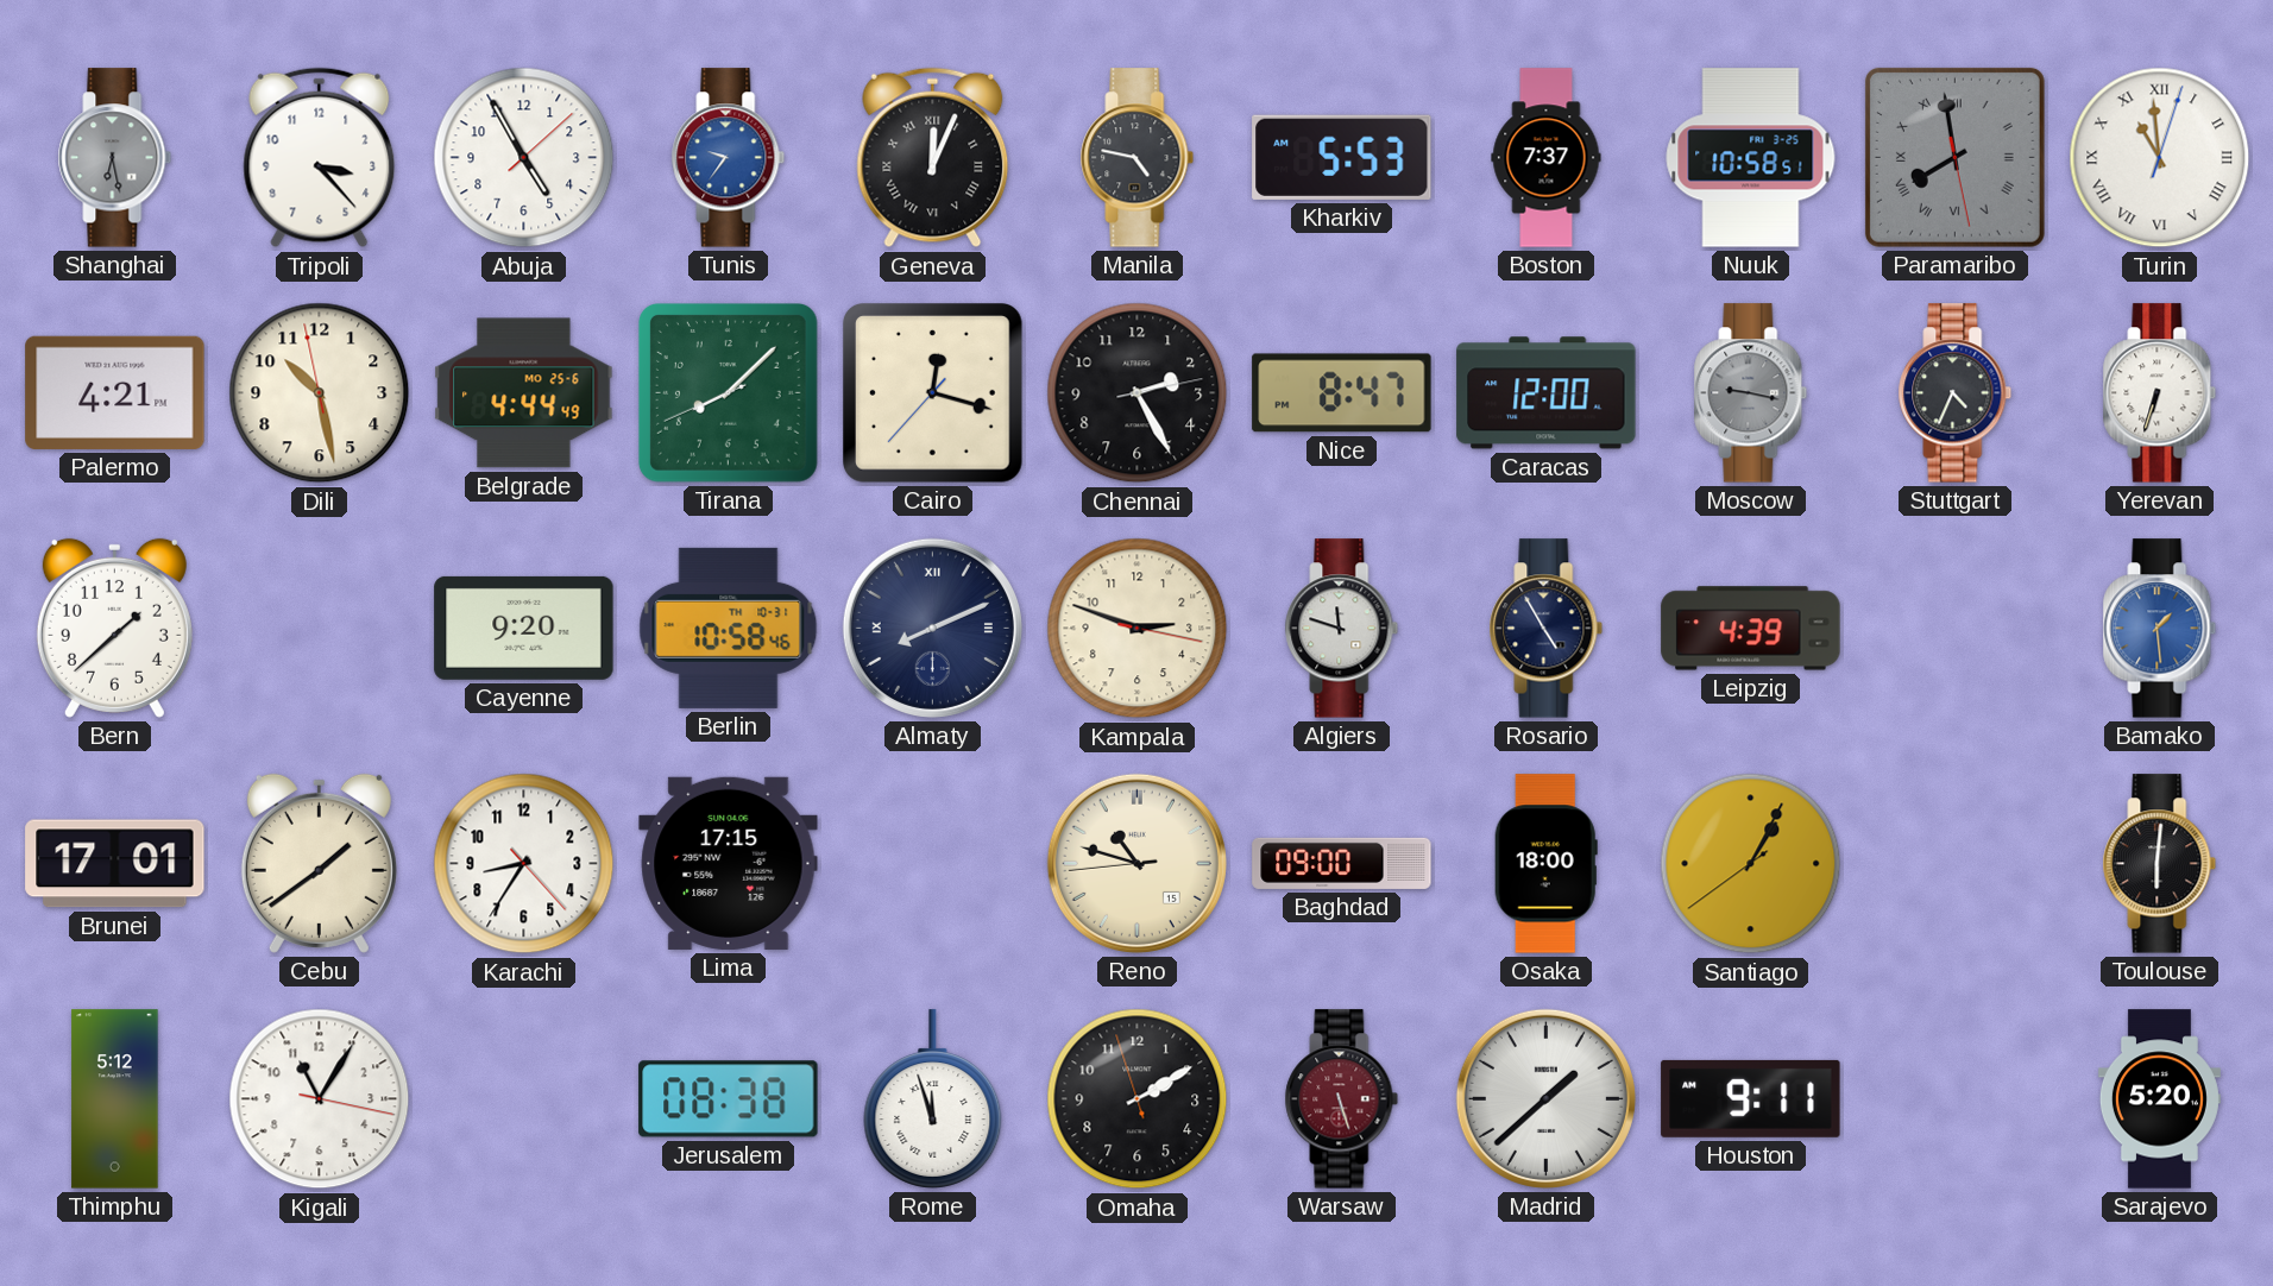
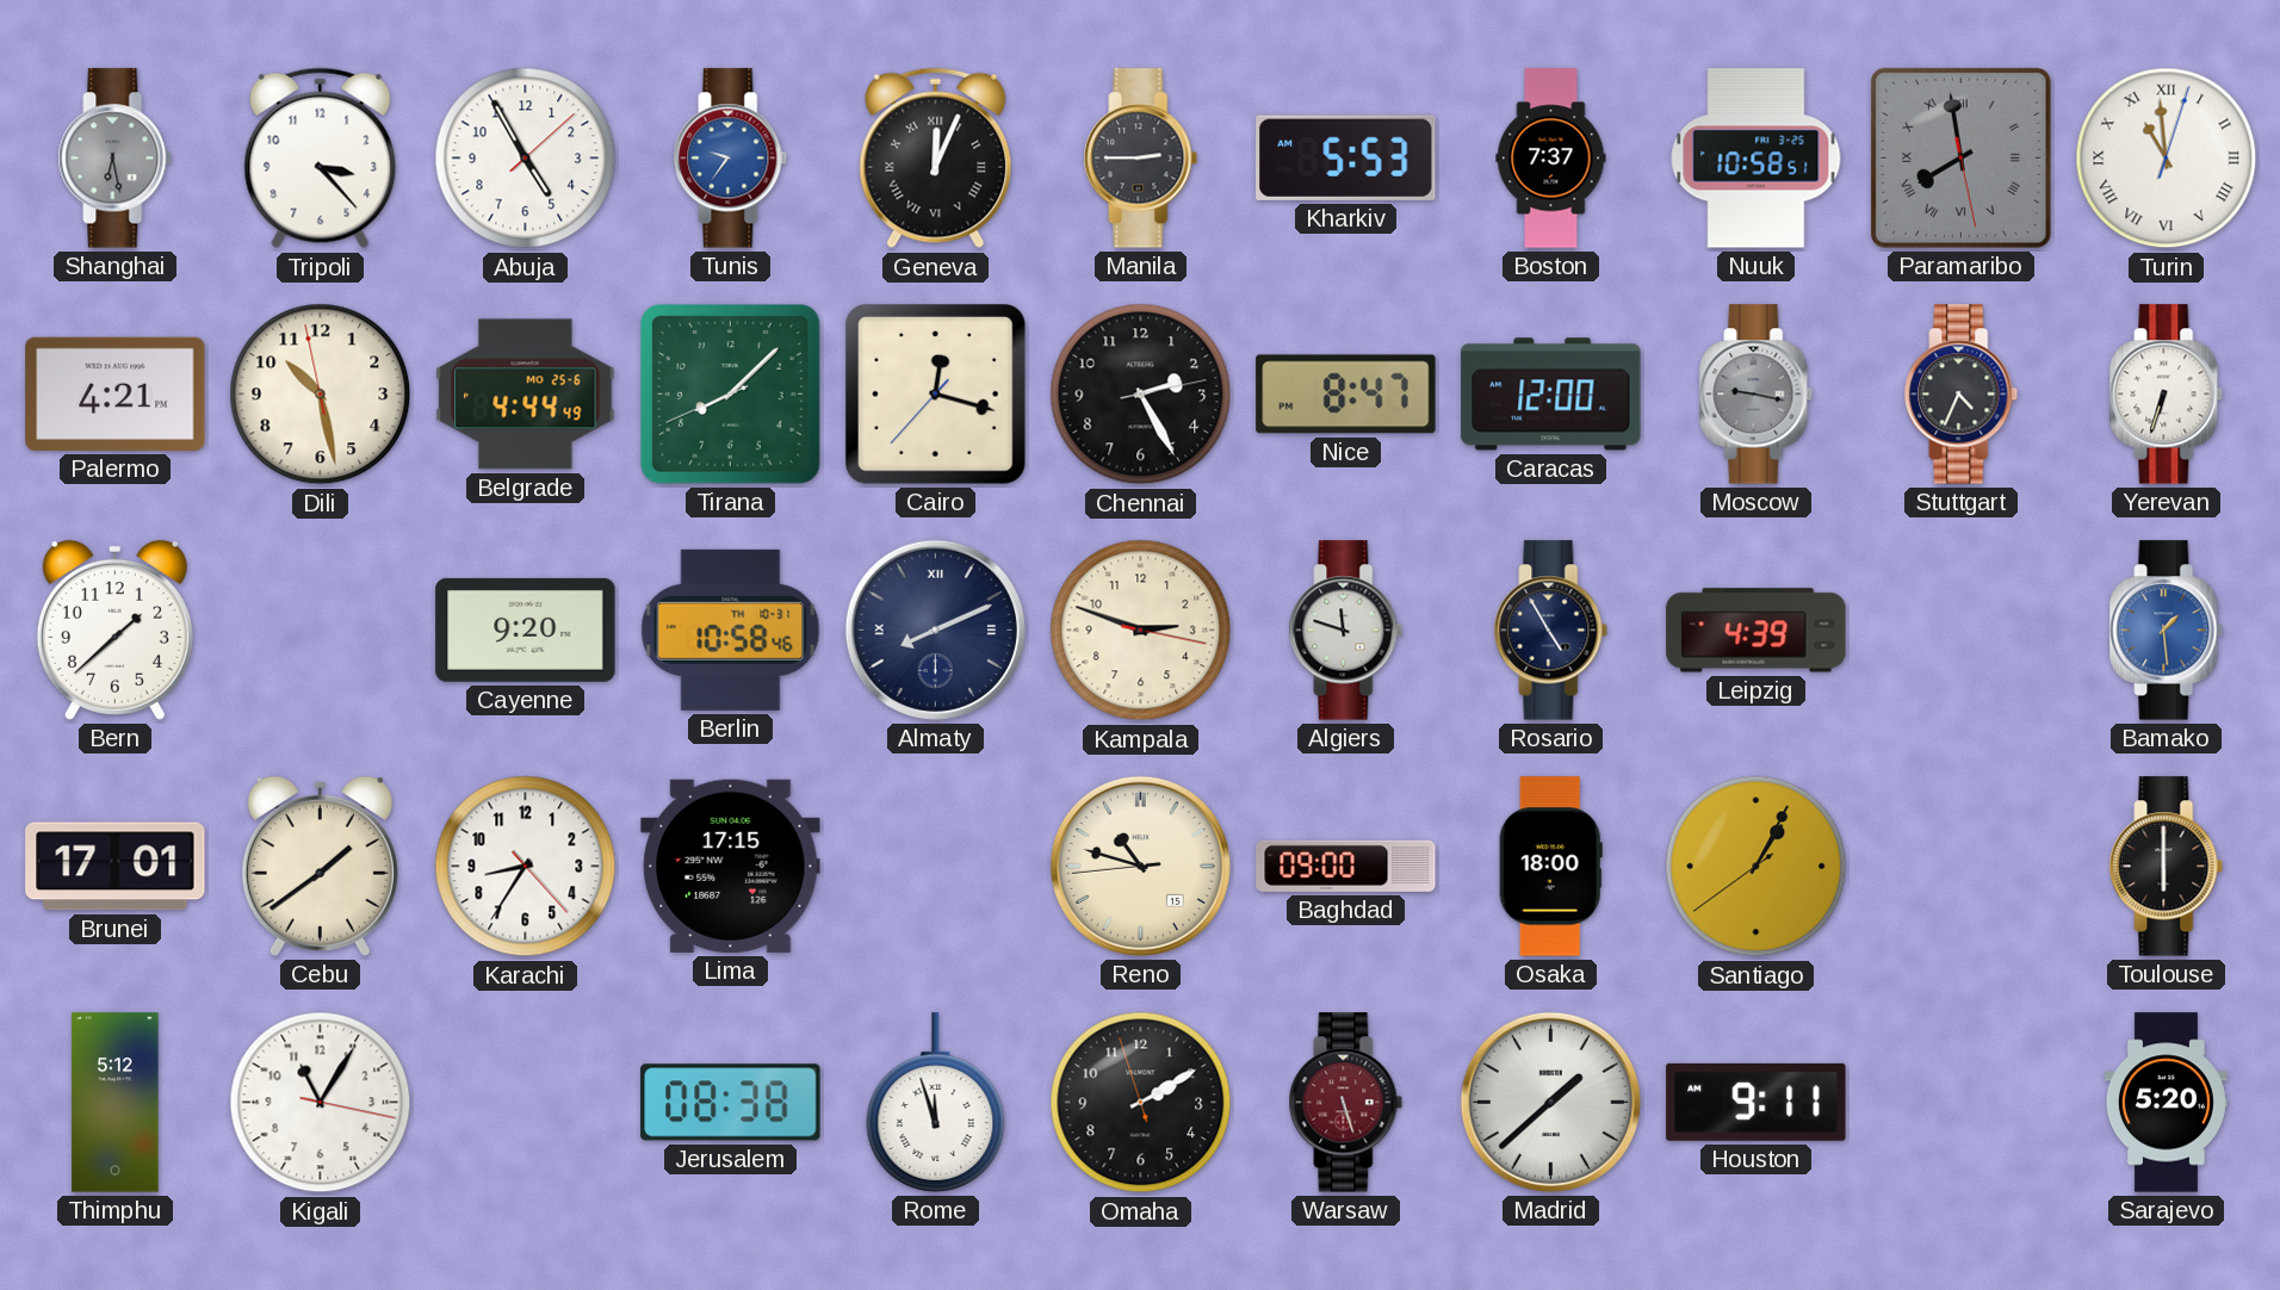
Manila: 4:47 -> 2:45 (1141, 159)
Toulouse: 6:01 -> 6:00 (2167, 867)
